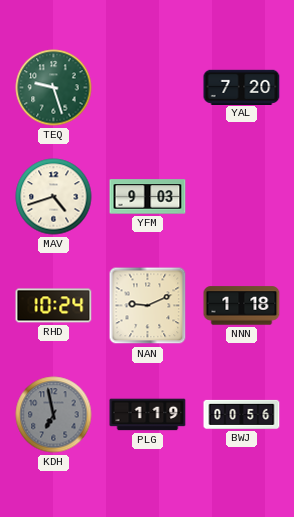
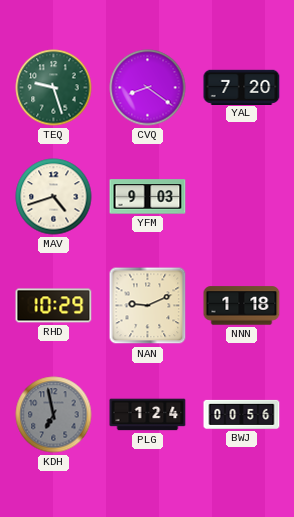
CVQ: none -> 8:21 (148, 88)
RHD: 10:24 -> 10:29 (54, 306)
PLG: 1:19 -> 1:24 (148, 415)
